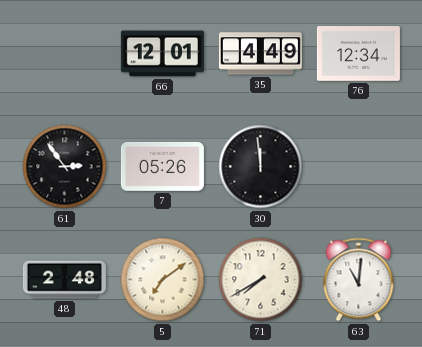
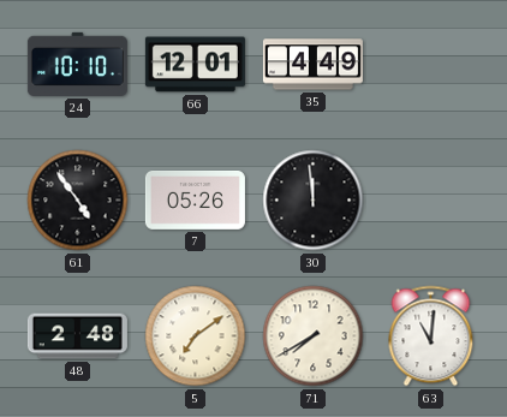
24: none -> 10:10 (77, 64)
76: 12:34 -> none (358, 54)
61: 2:54 -> 4:54 (78, 201)
